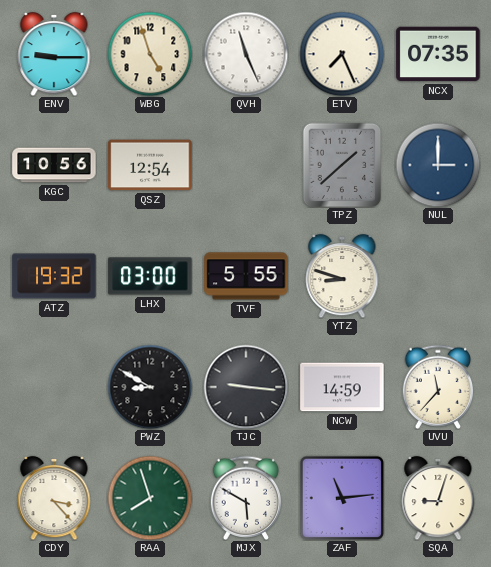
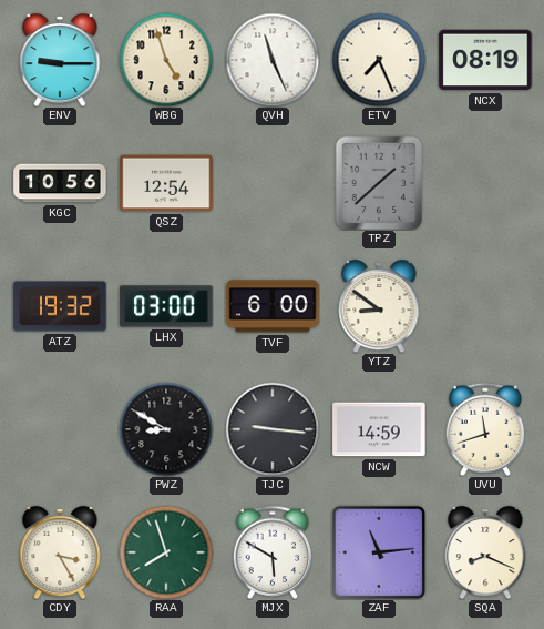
NCX: 07:35 -> 08:19 (485, 60)
NUL: 3:00 -> none (438, 165)
TVF: 5:55 -> 6:00 (273, 306)
YTZ: 8:48 -> 8:51 (379, 306)
UVU: 11:37 -> 11:42 (485, 429)
CDY: 3:23 -> 3:25 (60, 552)
SQA: 9:03 -> 8:19 (485, 552)
